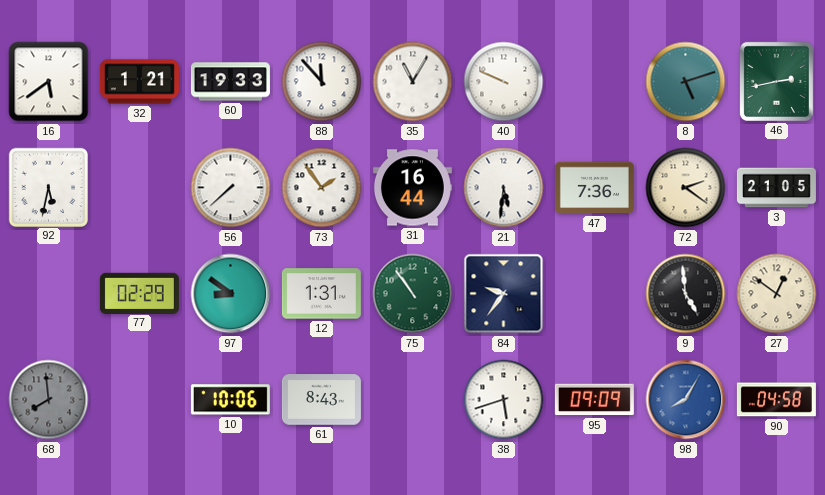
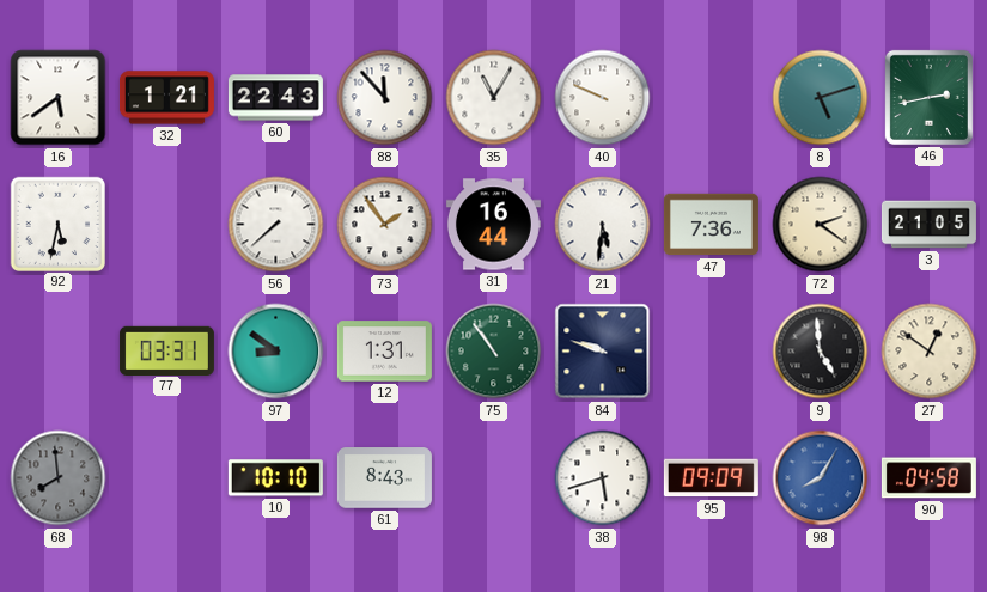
60: 19:33 -> 22:43 (275, 98)
77: 02:29 -> 03:31 (166, 350)
84: 9:36 -> 9:48 (603, 352)
10: 10:06 -> 10:10 (275, 478)
